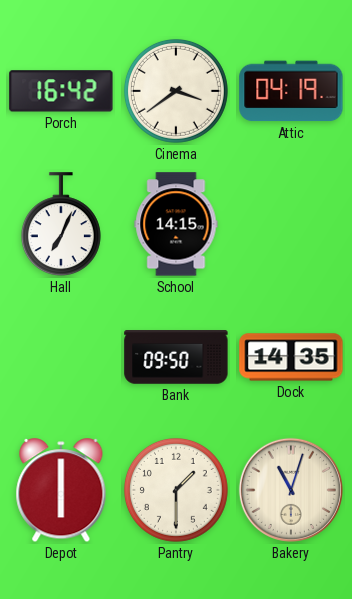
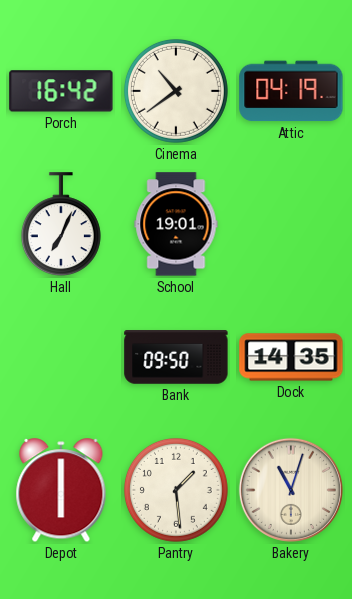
Cinema: 3:39 -> 10:39 (176, 91)
School: 14:15 -> 19:01 (176, 224)
Pantry: 1:30 -> 1:29 (176, 490)
